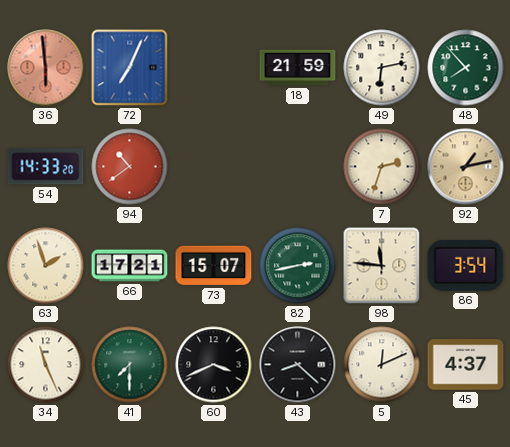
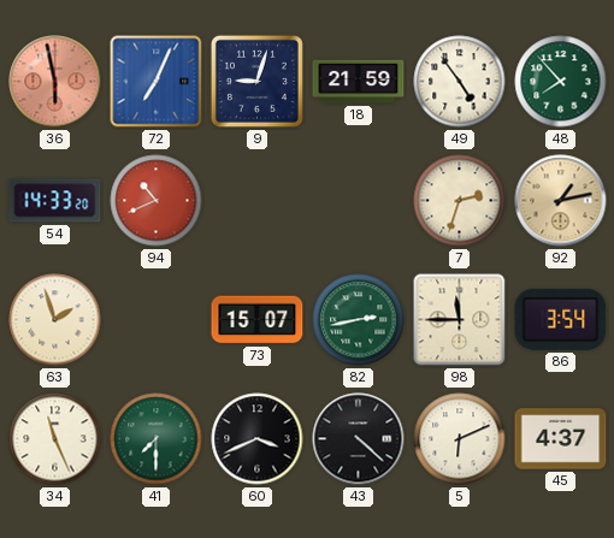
36: 5:59 -> 5:58 (55, 82)
9: none -> 9:03 (256, 81)
49: 6:13 -> 4:54 (460, 82)
94: 10:39 -> 10:41 (157, 201)
66: 17:21 -> none (130, 266)
98: 11:46 -> 11:45 (460, 320)
43: 8:22 -> 4:22 (359, 439)
5: 12:11 -> 6:11 (460, 439)
